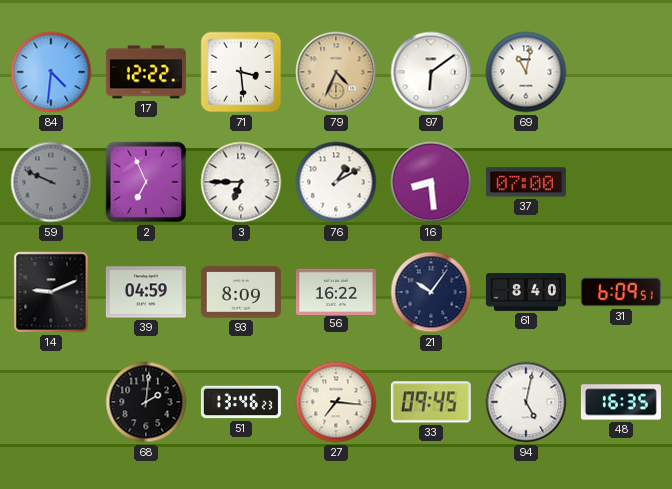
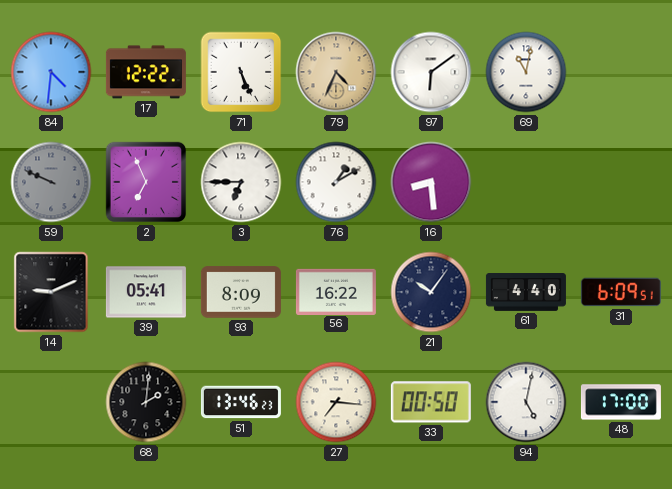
71: 3:29 -> 5:26 (241, 72)
37: 07:00 -> none (526, 182)
39: 04:59 -> 05:41 (146, 292)
61: 8:40 -> 4:40 (526, 293)
33: 09:45 -> 00:50 (431, 402)
48: 16:35 -> 17:00 (621, 402)
